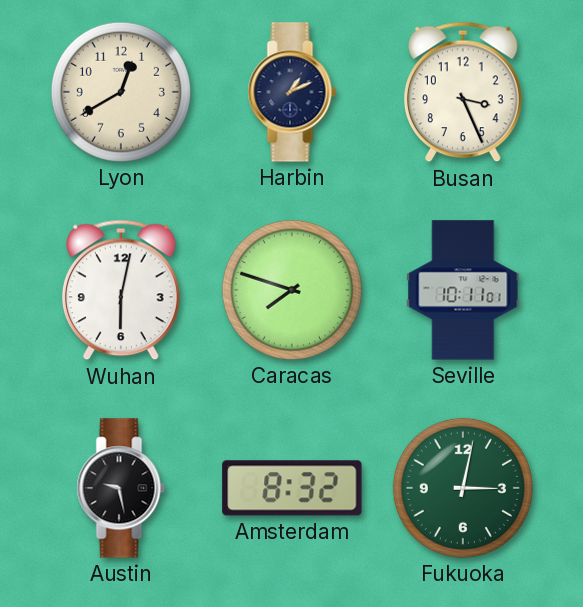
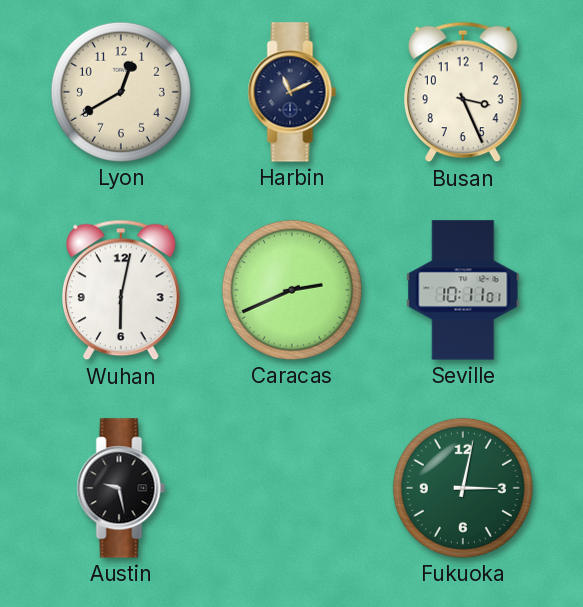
Harbin: 1:11 -> 11:11 (292, 92)
Caracas: 7:48 -> 2:41 (292, 290)
Amsterdam: 8:32 -> none (292, 488)
